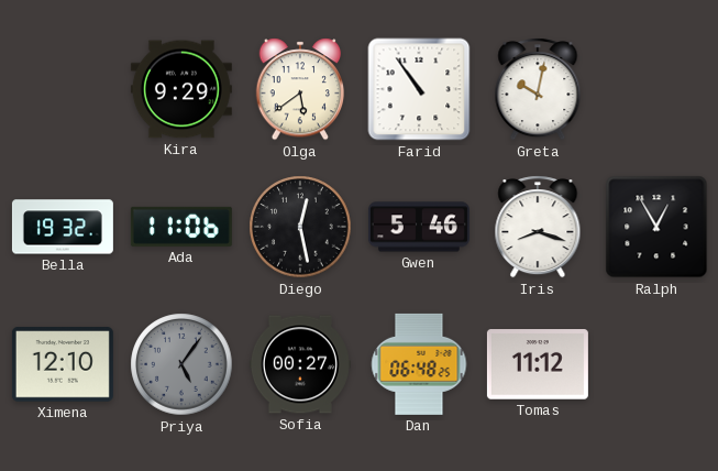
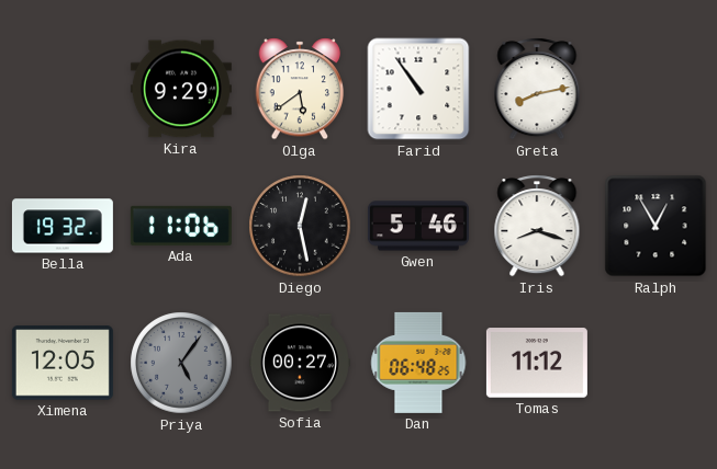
Greta: 10:02 -> 8:13 (537, 89)
Ximena: 12:10 -> 12:05 (63, 363)
